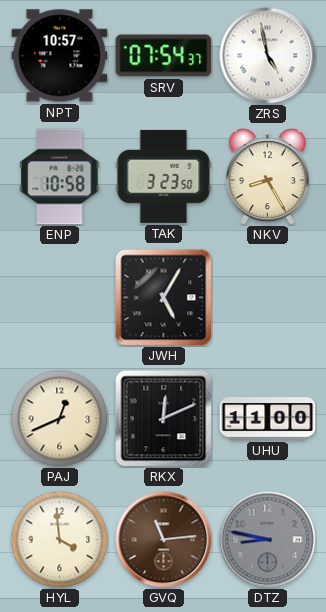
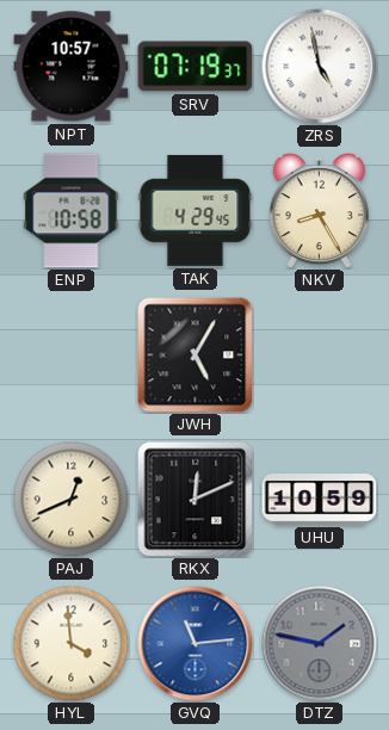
SRV: 07:54 -> 07:19 (196, 67)
TAK: 3:23 -> 4:29 (196, 210)
UHU: 11:00 -> 10:59 (320, 500)
GVQ dial: brown -> blue (196, 644)
DTZ: 8:47 -> 1:47 (320, 644)
